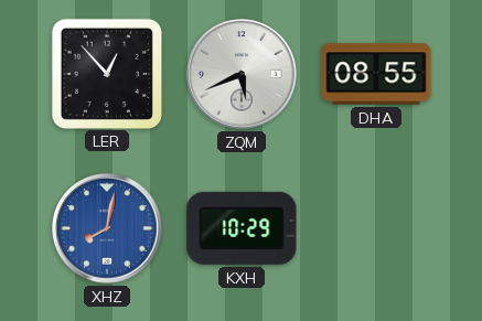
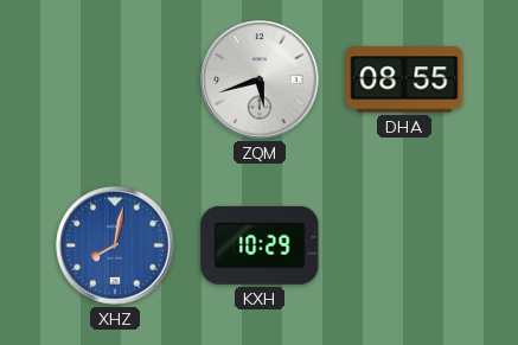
LER: 12:53 -> none (106, 73)
ZQM: 5:41 -> 5:42 (260, 79)
